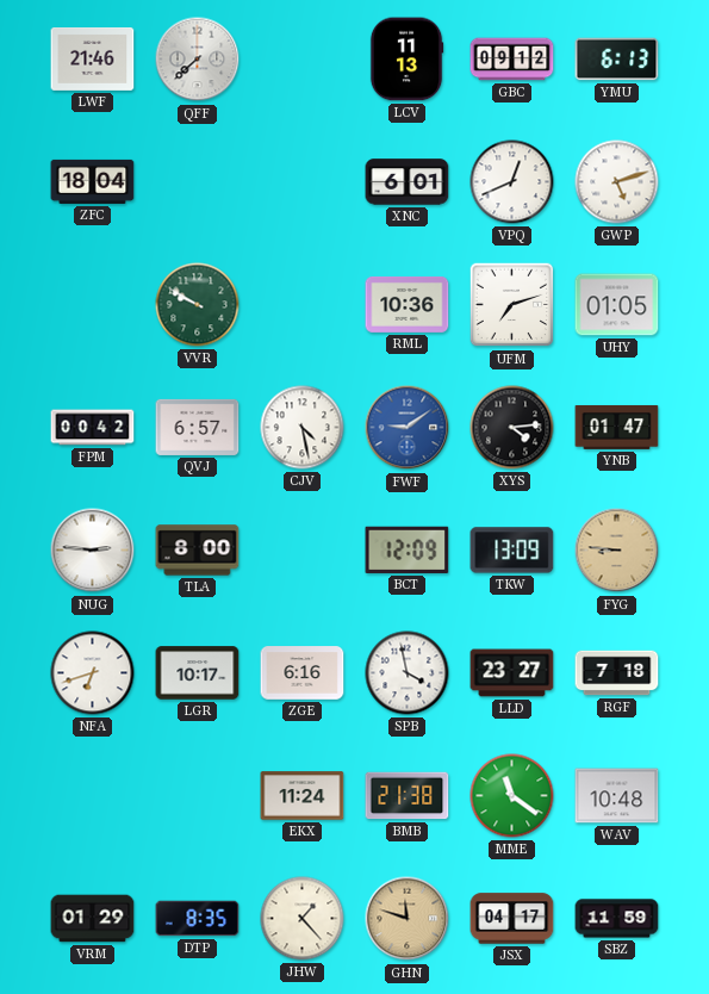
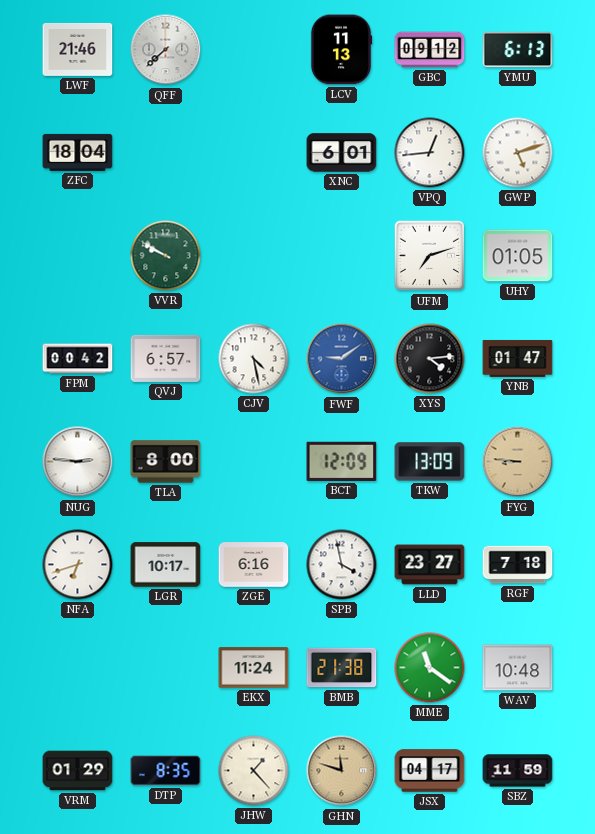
VPQ: 12:41 -> 12:44 (430, 153)
RML: 10:36 -> none (408, 304)
